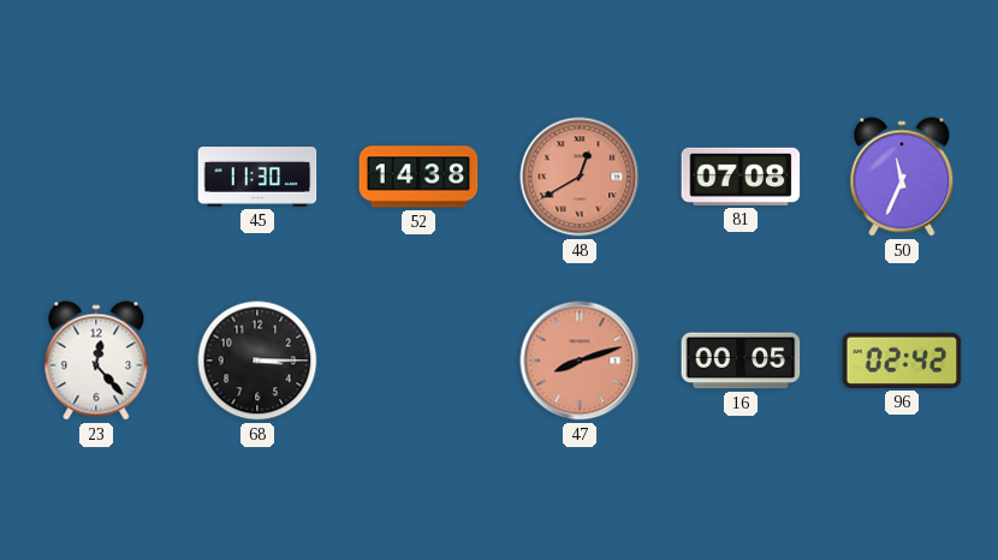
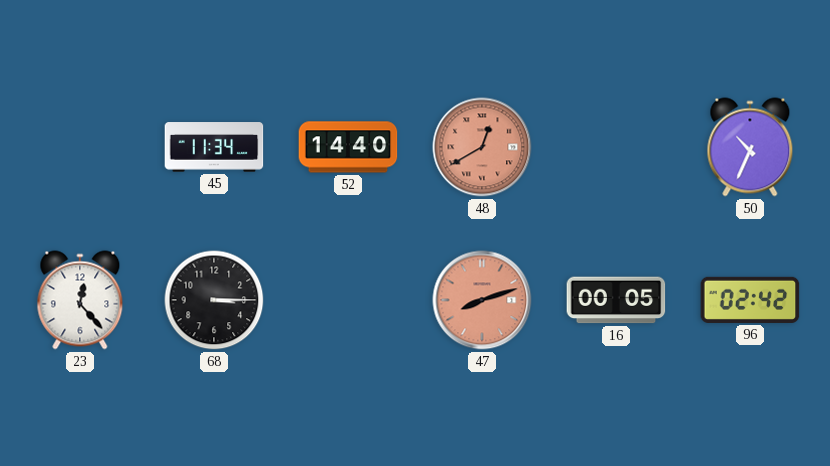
45: 11:30 -> 11:34 (214, 147)
52: 14:38 -> 14:40 (348, 147)
81: 07:08 -> none (741, 177)
50: 11:34 -> 10:34 (750, 147)
